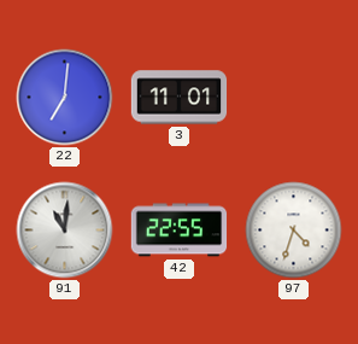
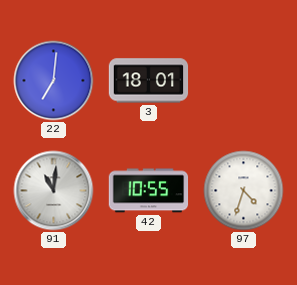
3: 11:01 -> 18:01 (149, 81)
42: 22:55 -> 10:55 (149, 191)
